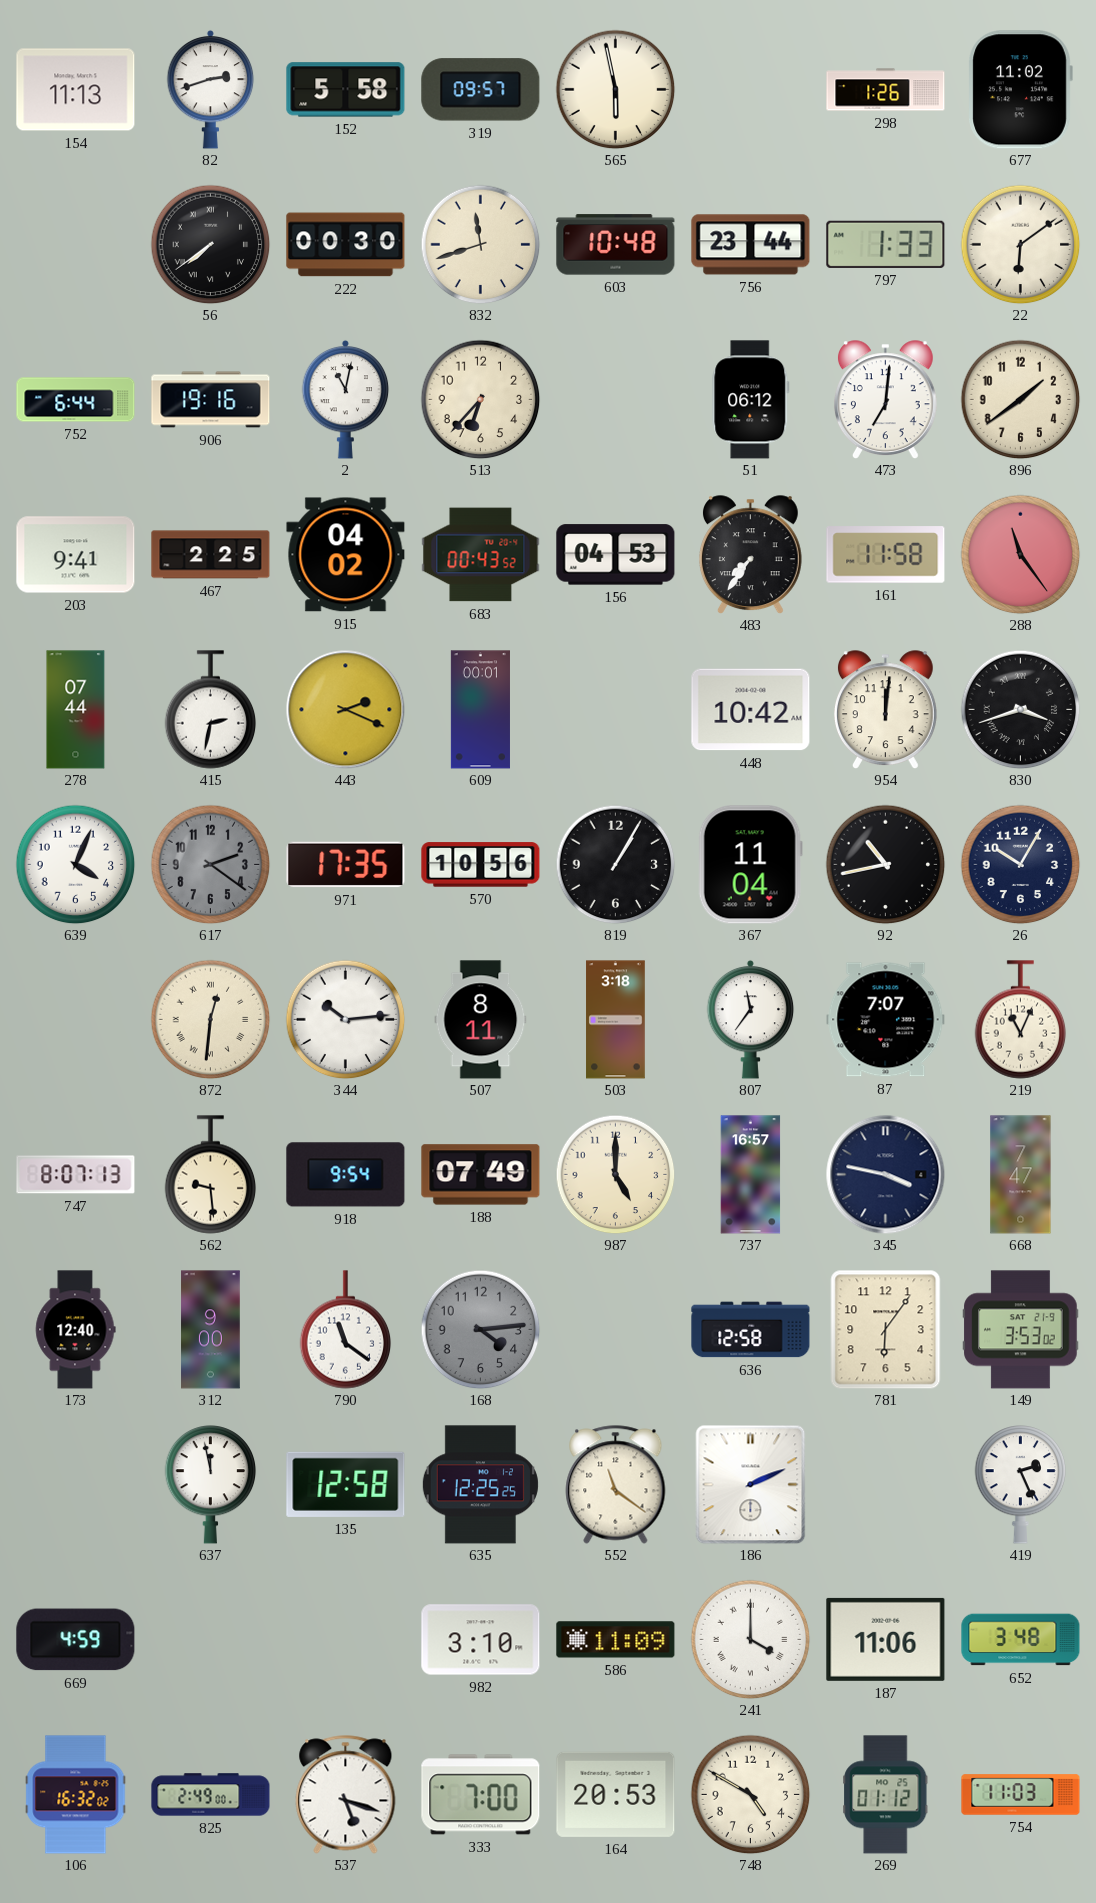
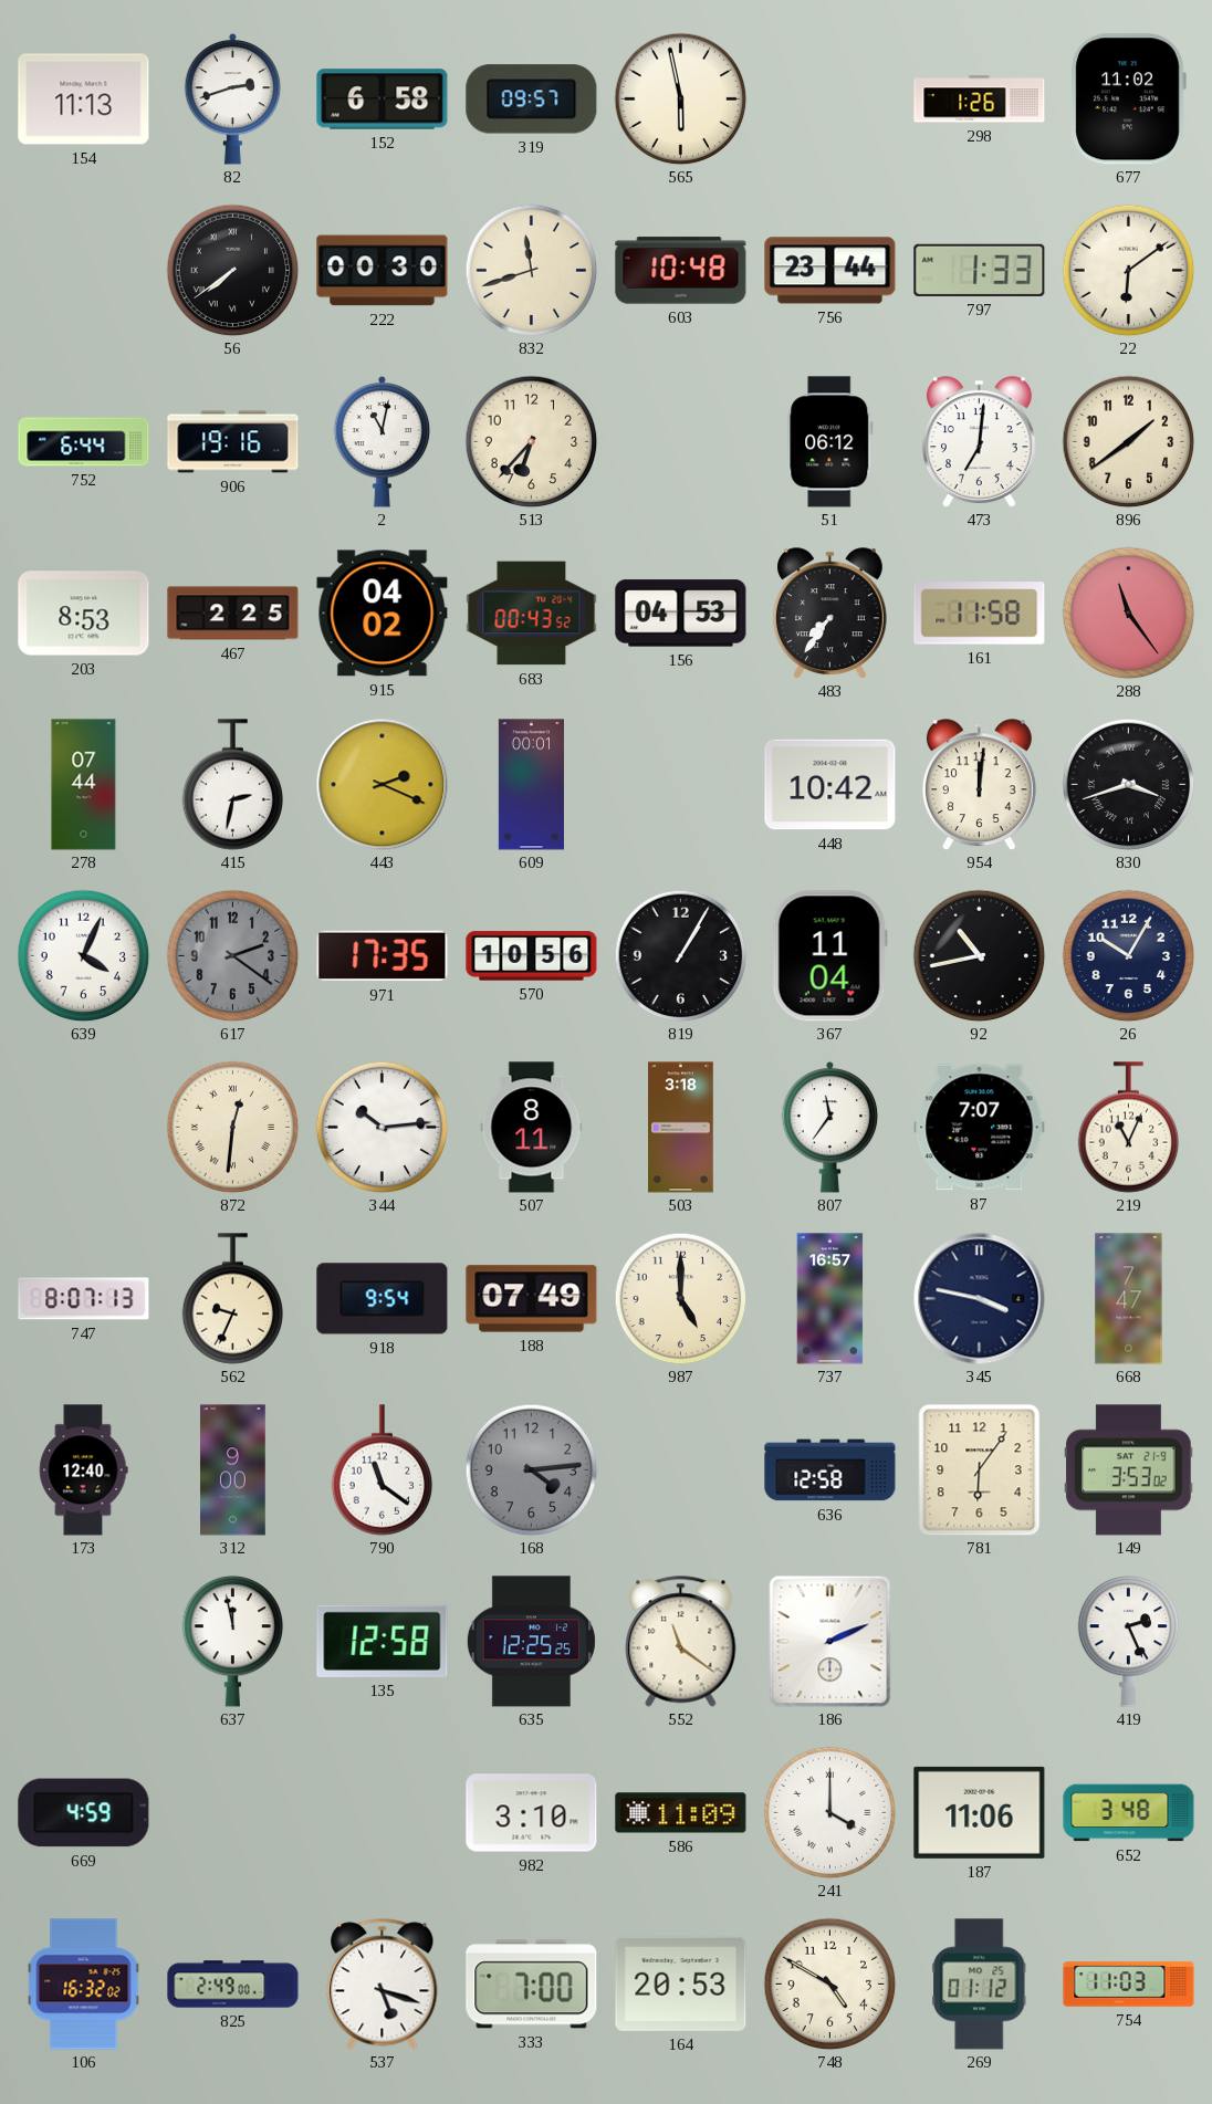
152: 5:58 -> 6:58 (383, 100)
203: 9:41 -> 8:53 (84, 614)
562: 9:29 -> 9:34 (233, 1299)
